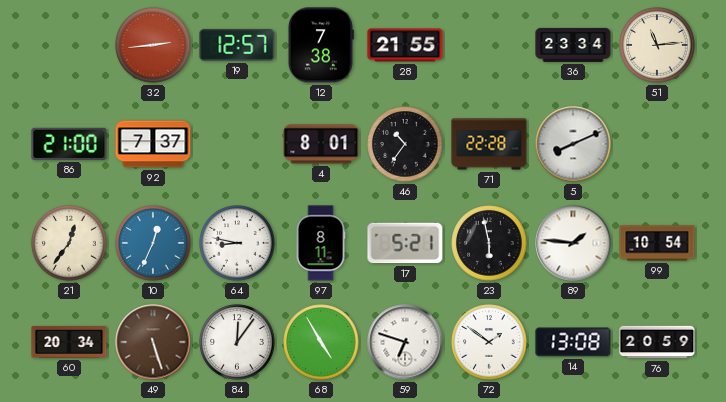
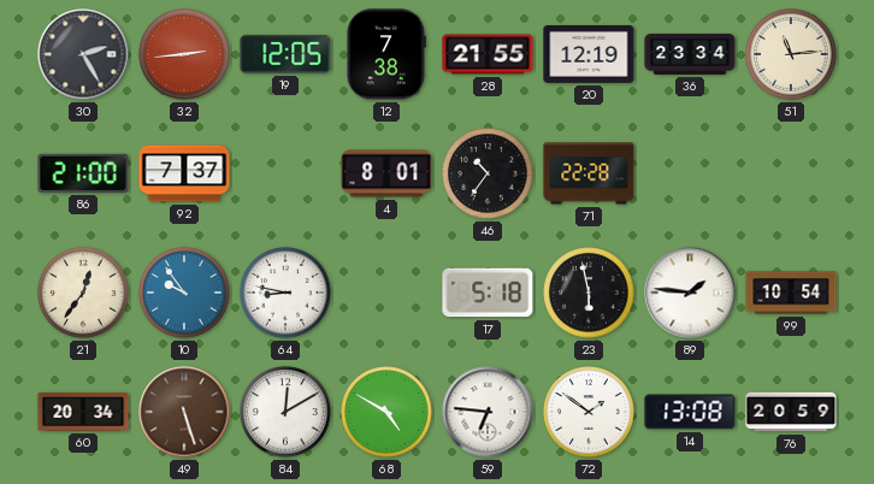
30: none -> 2:25 (83, 54)
19: 12:57 -> 12:05 (285, 54)
20: none -> 12:19 (589, 54)
5: 8:11 -> none (573, 144)
10: 12:34 -> 9:54 (184, 293)
97: 8:11 -> none (321, 243)
17: 5:21 -> 5:18 (488, 293)
84: 12:06 -> 12:10 (285, 412)
68: 4:55 -> 4:50 (386, 412)
59: 6:48 -> 6:46 (488, 412)
